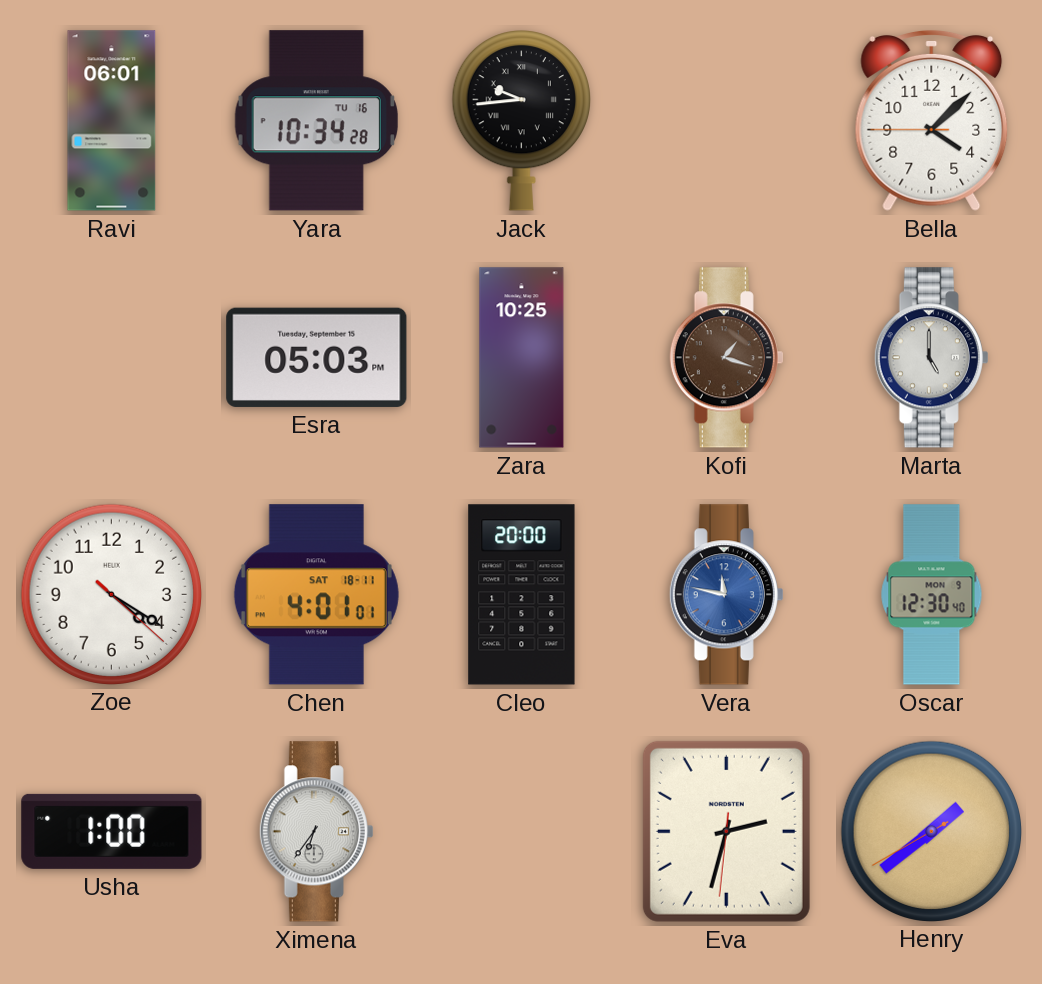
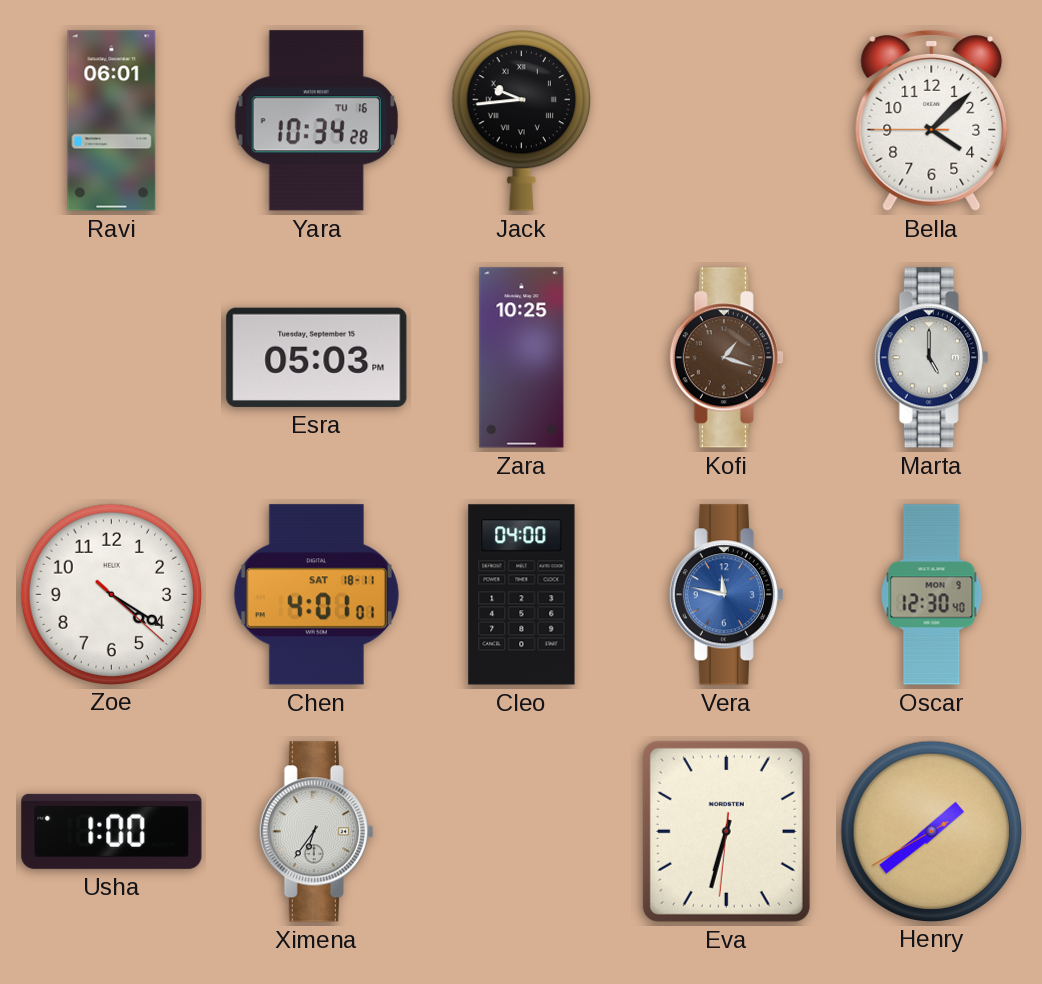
Cleo: 20:00 -> 04:00 (522, 595)
Eva: 2:32 -> 6:32 (726, 831)
